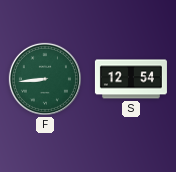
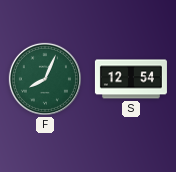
F: 8:44 -> 8:04 (45, 79)
